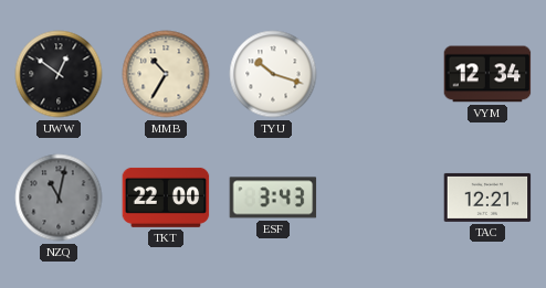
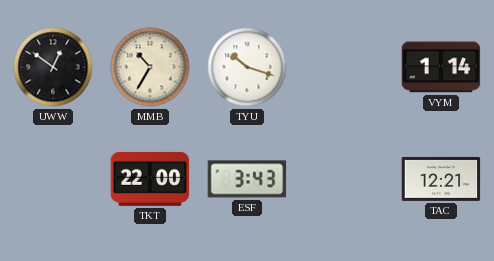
VYM: 12:34 -> 1:14 (441, 67)
NZQ: 11:02 -> none (59, 198)
